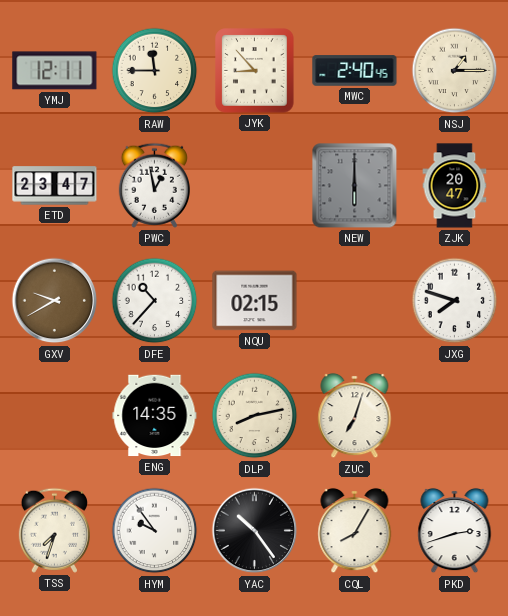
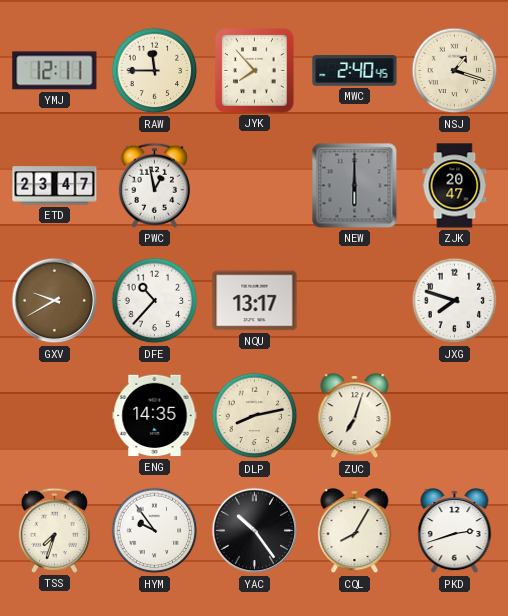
JYK: 8:53 -> 7:53 (255, 71)
NSJ: 1:15 -> 1:18 (455, 71)
NQU: 02:15 -> 13:17 (255, 301)
